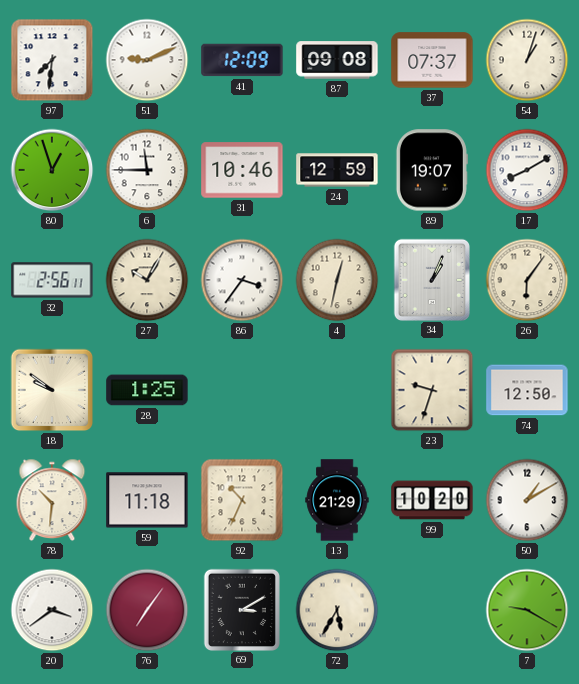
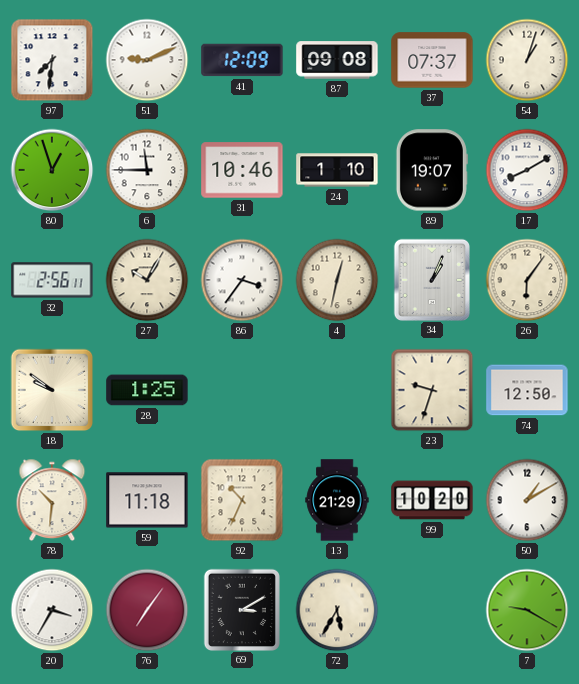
24: 12:59 -> 1:10 (337, 170)
20: 3:39 -> 3:35 (52, 610)
